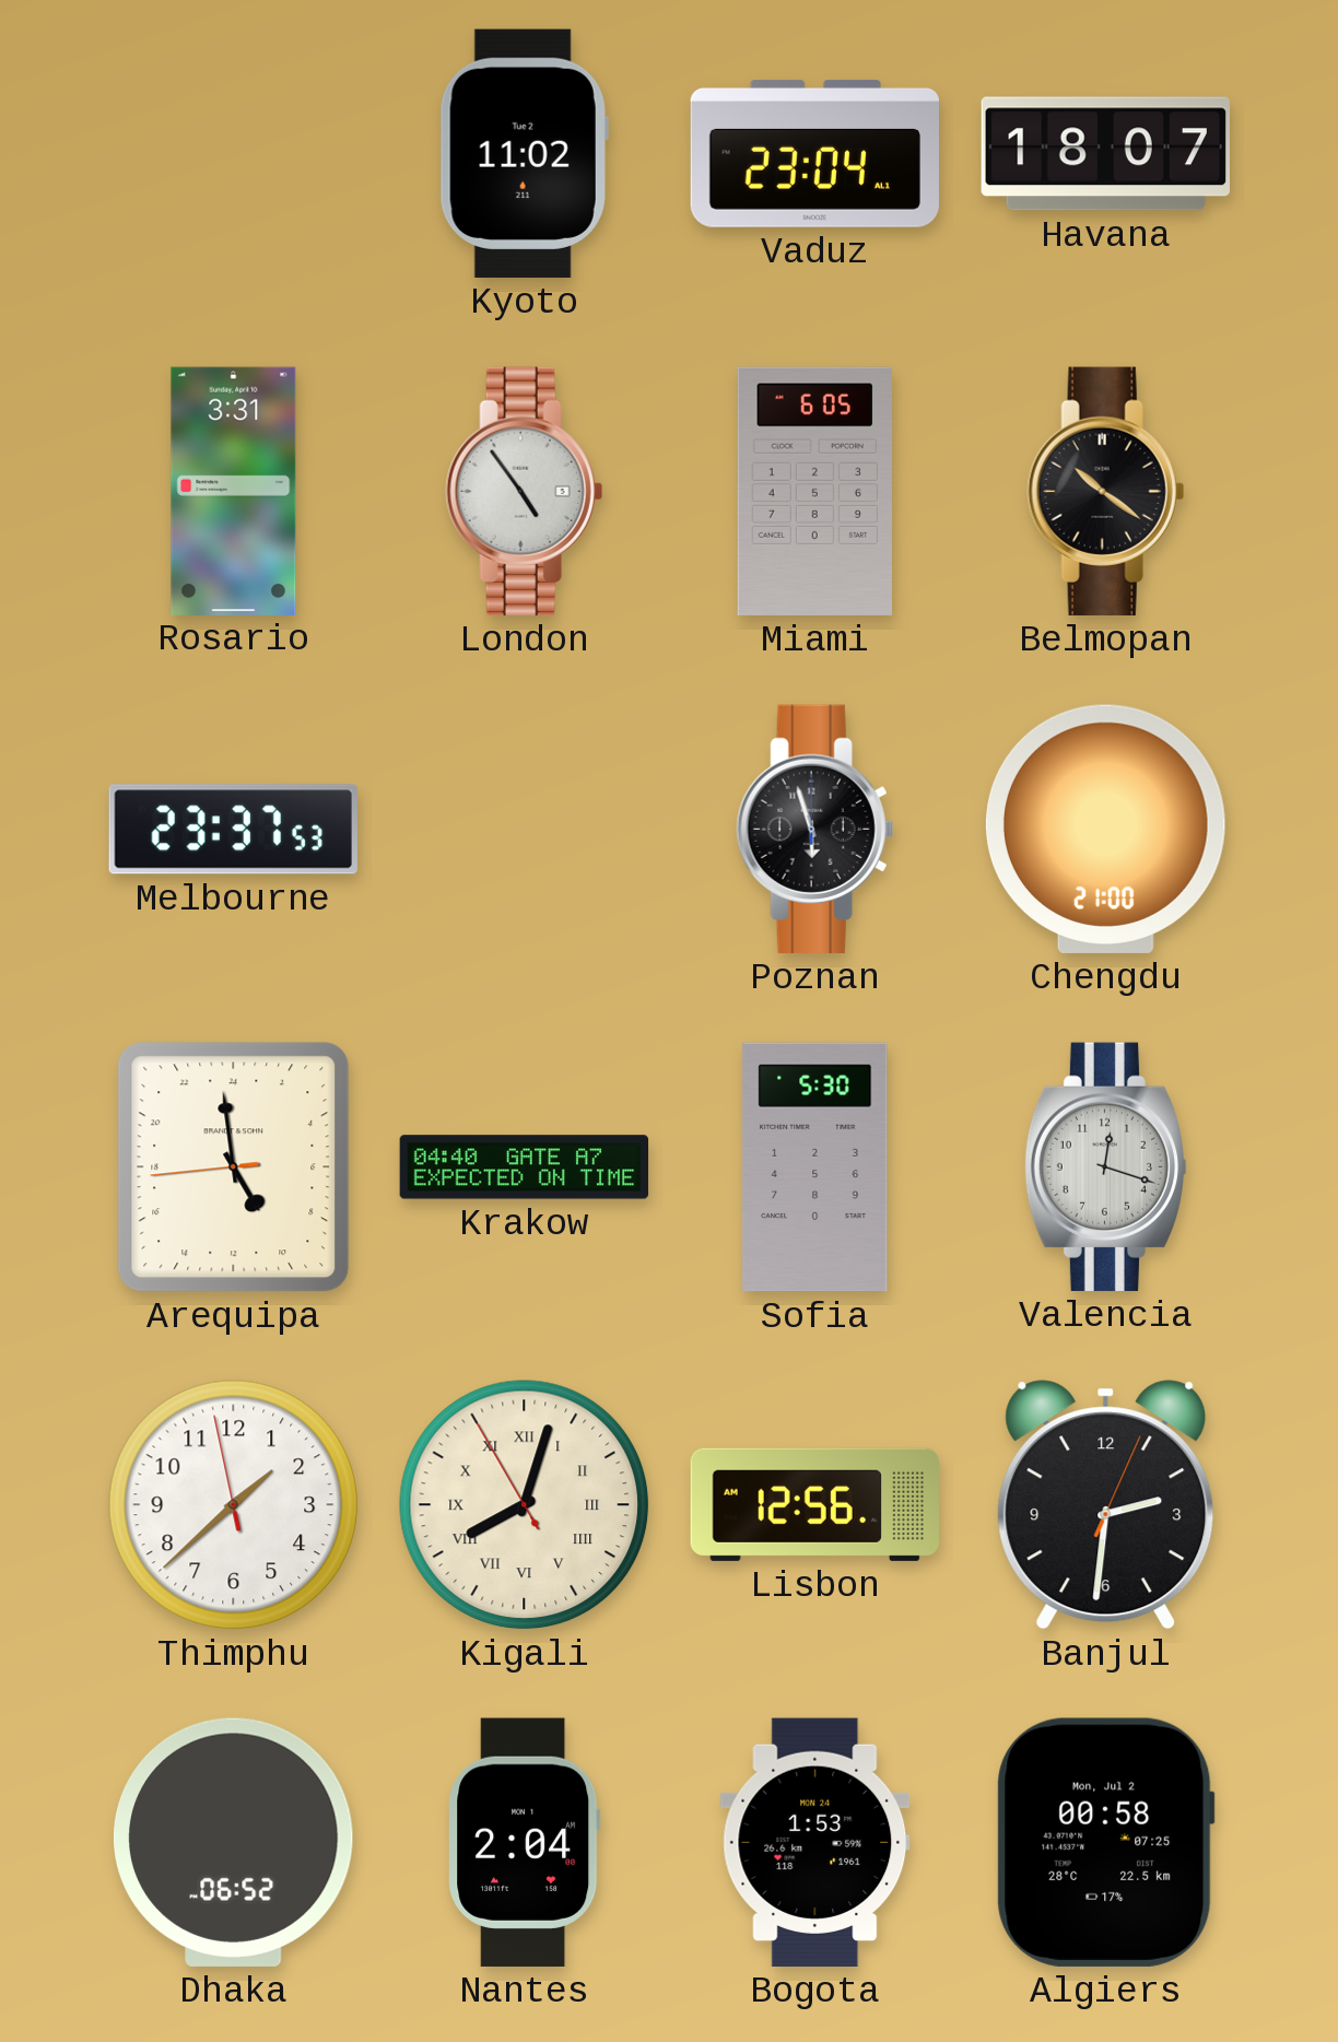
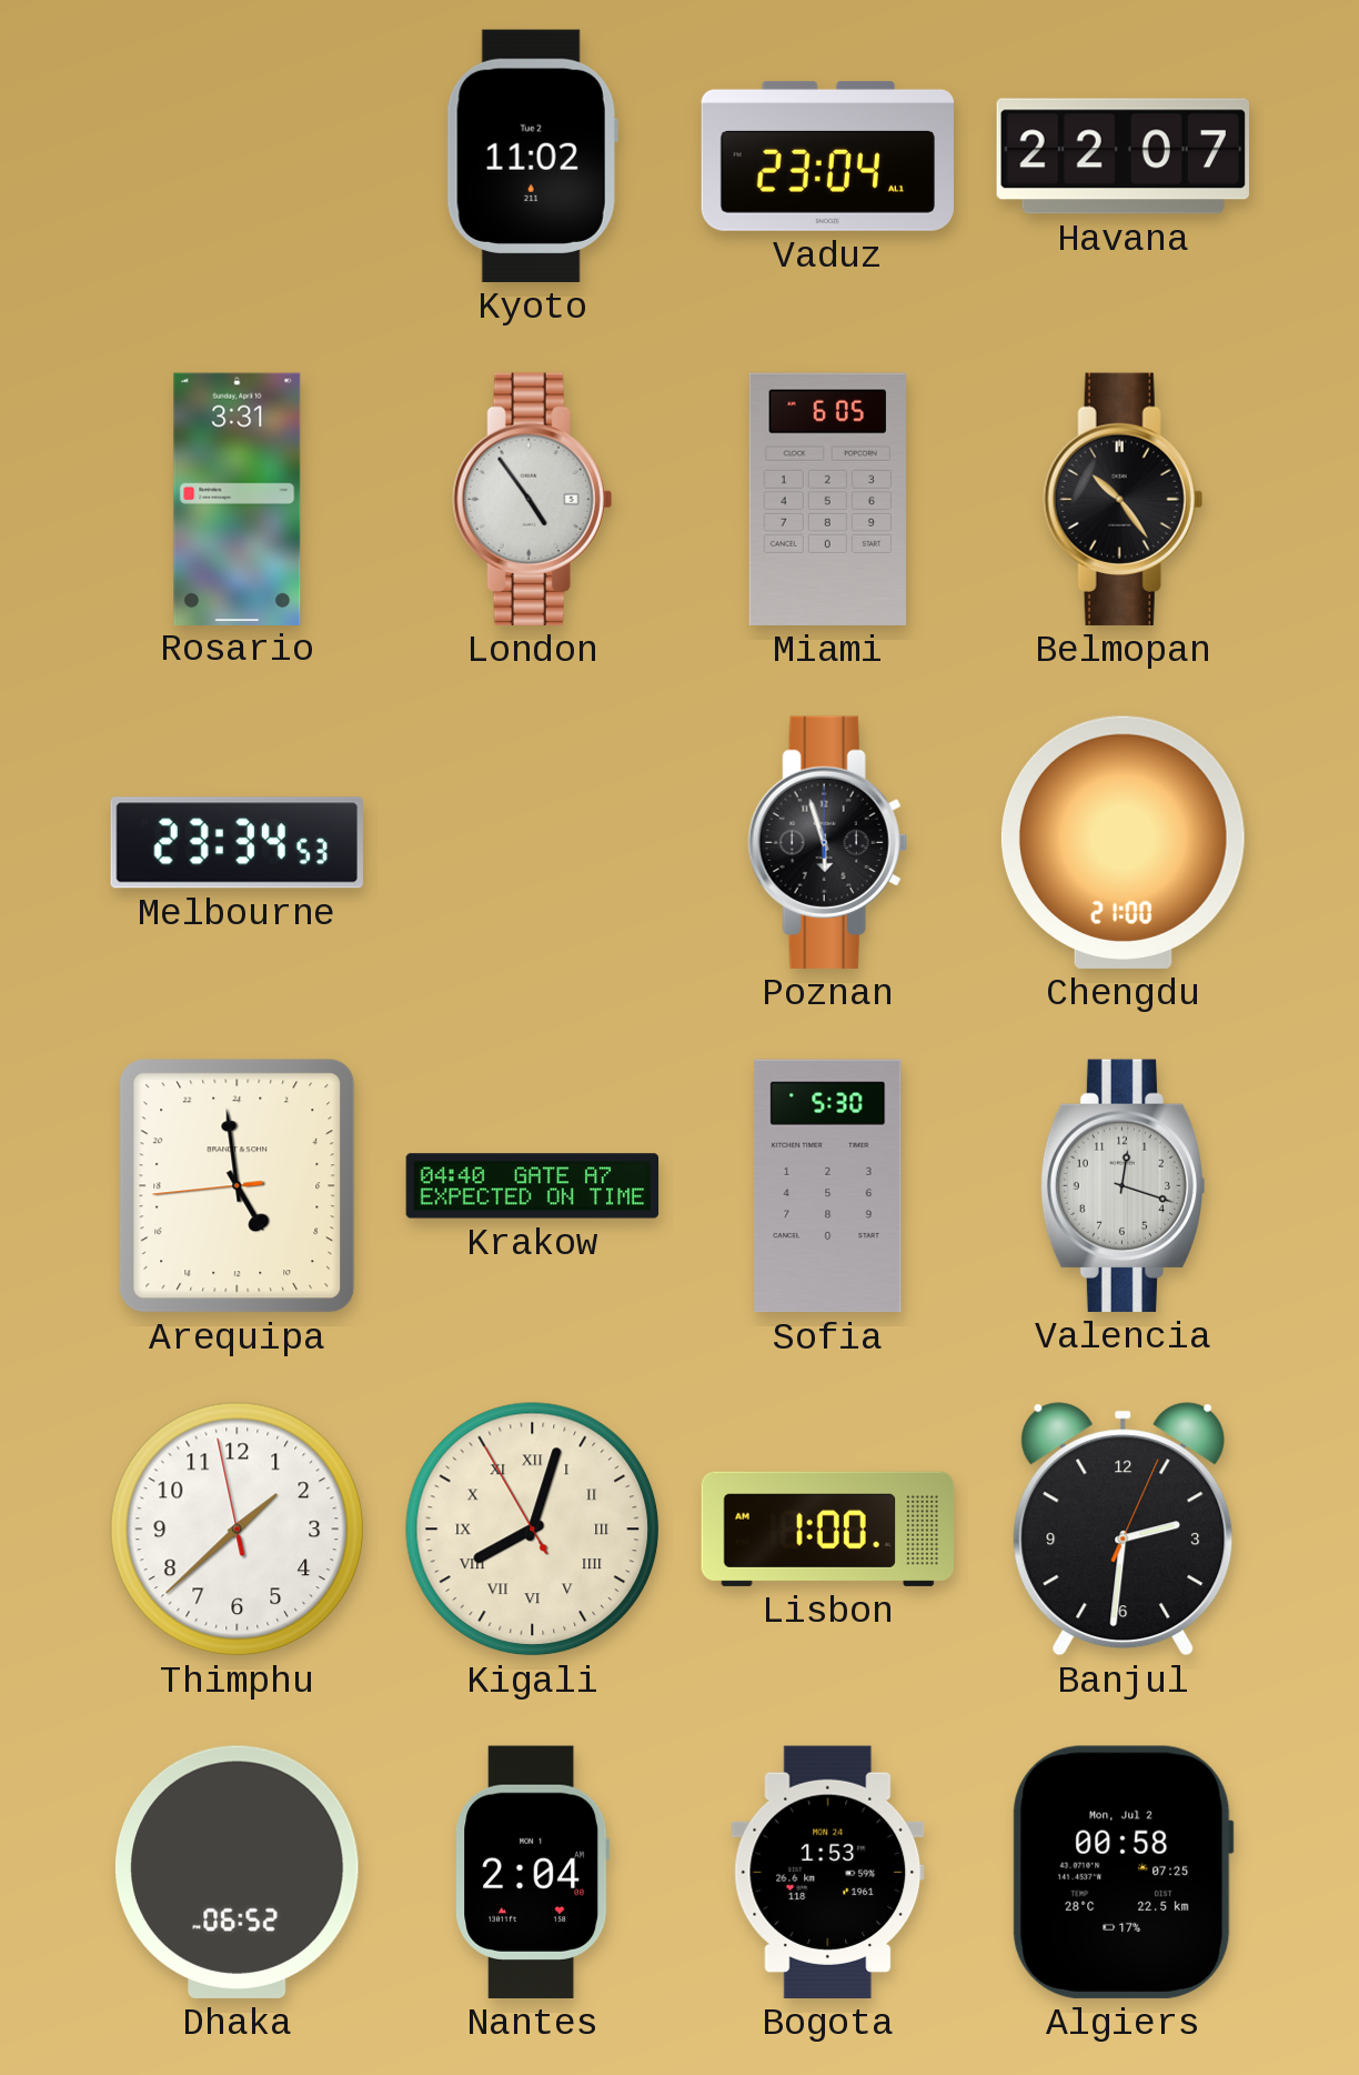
Havana: 18:07 -> 22:07 (1123, 157)
Belmopan: 10:21 -> 10:24 (1123, 499)
Melbourne: 23:37 -> 23:34 (236, 843)
Lisbon: 12:56 -> 1:00 (827, 1528)
